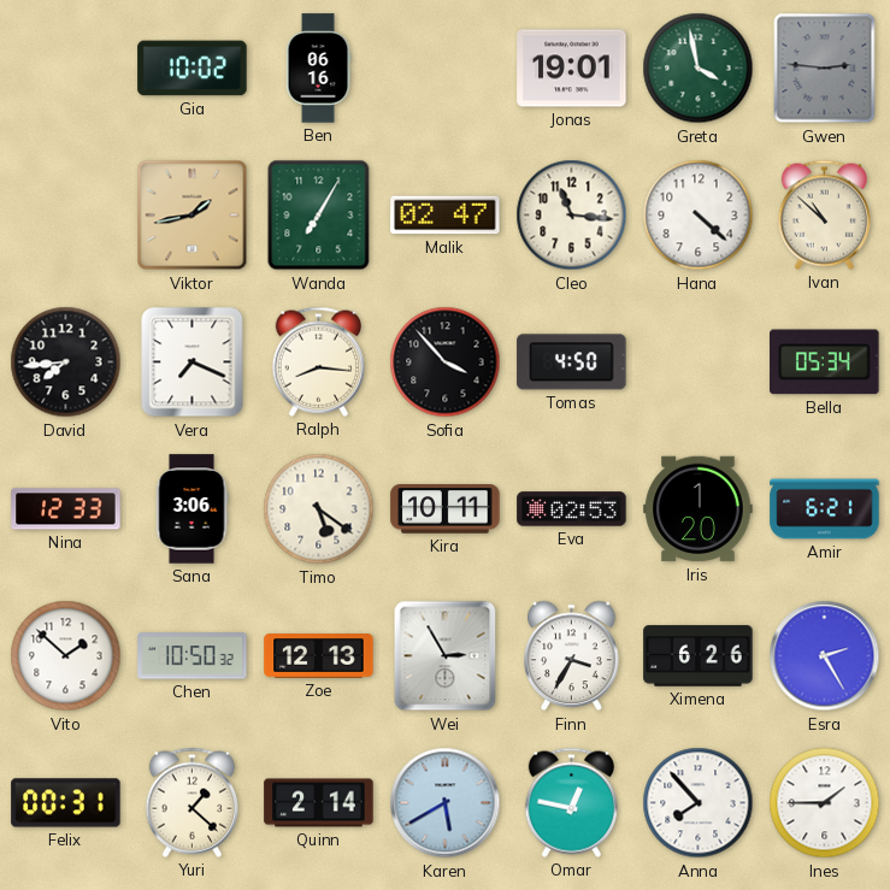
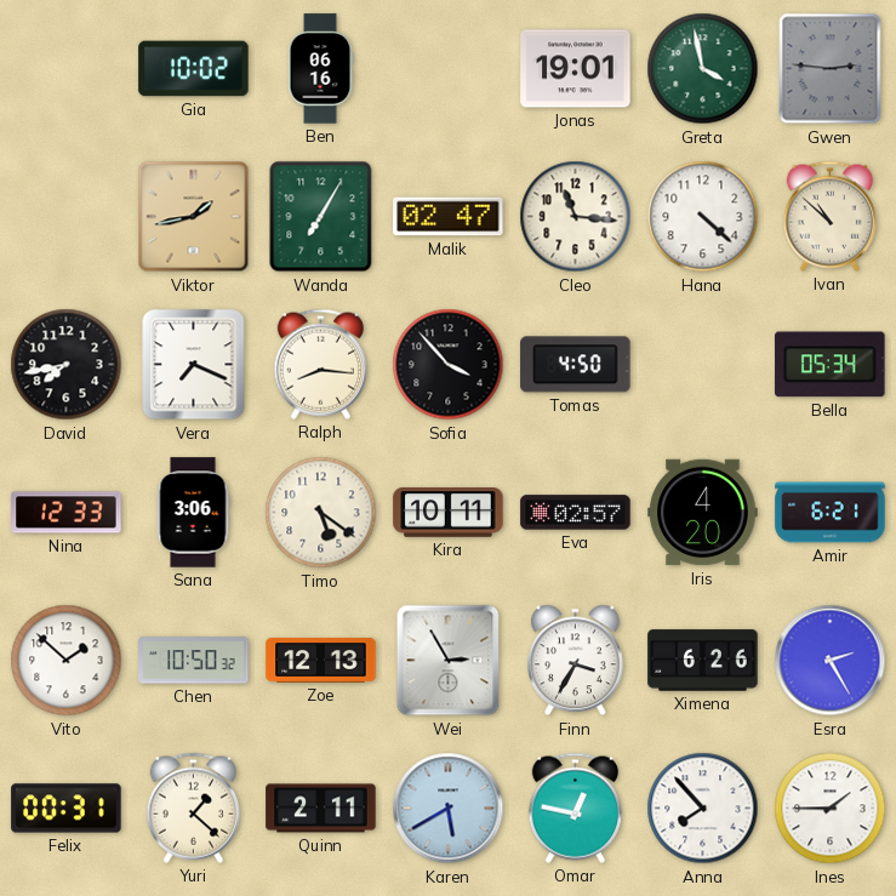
David: 7:44 -> 7:43 (67, 365)
Eva: 02:53 -> 02:57 (576, 513)
Iris: 1:20 -> 4:20 (703, 513)
Quinn: 2:14 -> 2:11 (321, 809)
